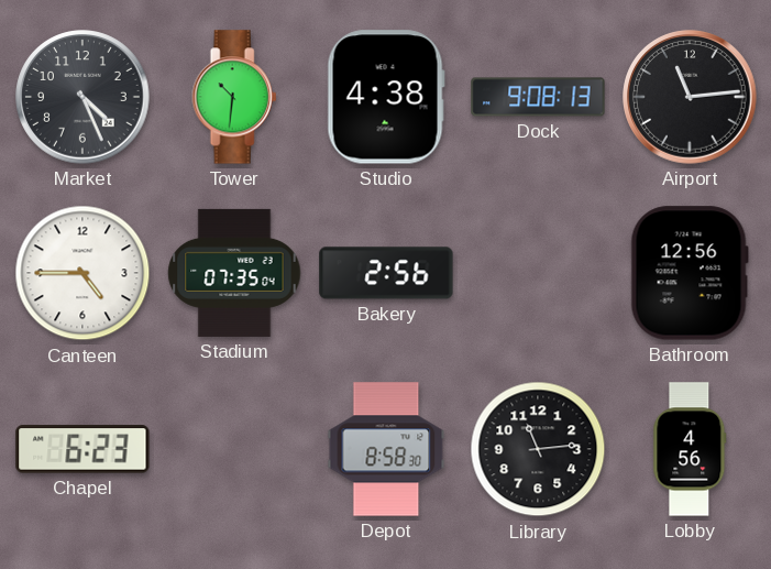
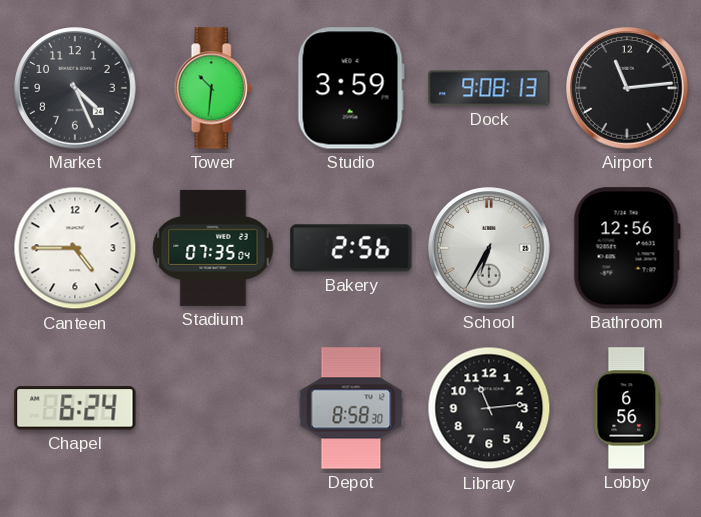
Studio: 4:38 -> 3:59 (351, 88)
School: none -> 6:35 (489, 248)
Chapel: 6:23 -> 6:24 (75, 408)
Lobby: 4:56 -> 6:56 (627, 408)
